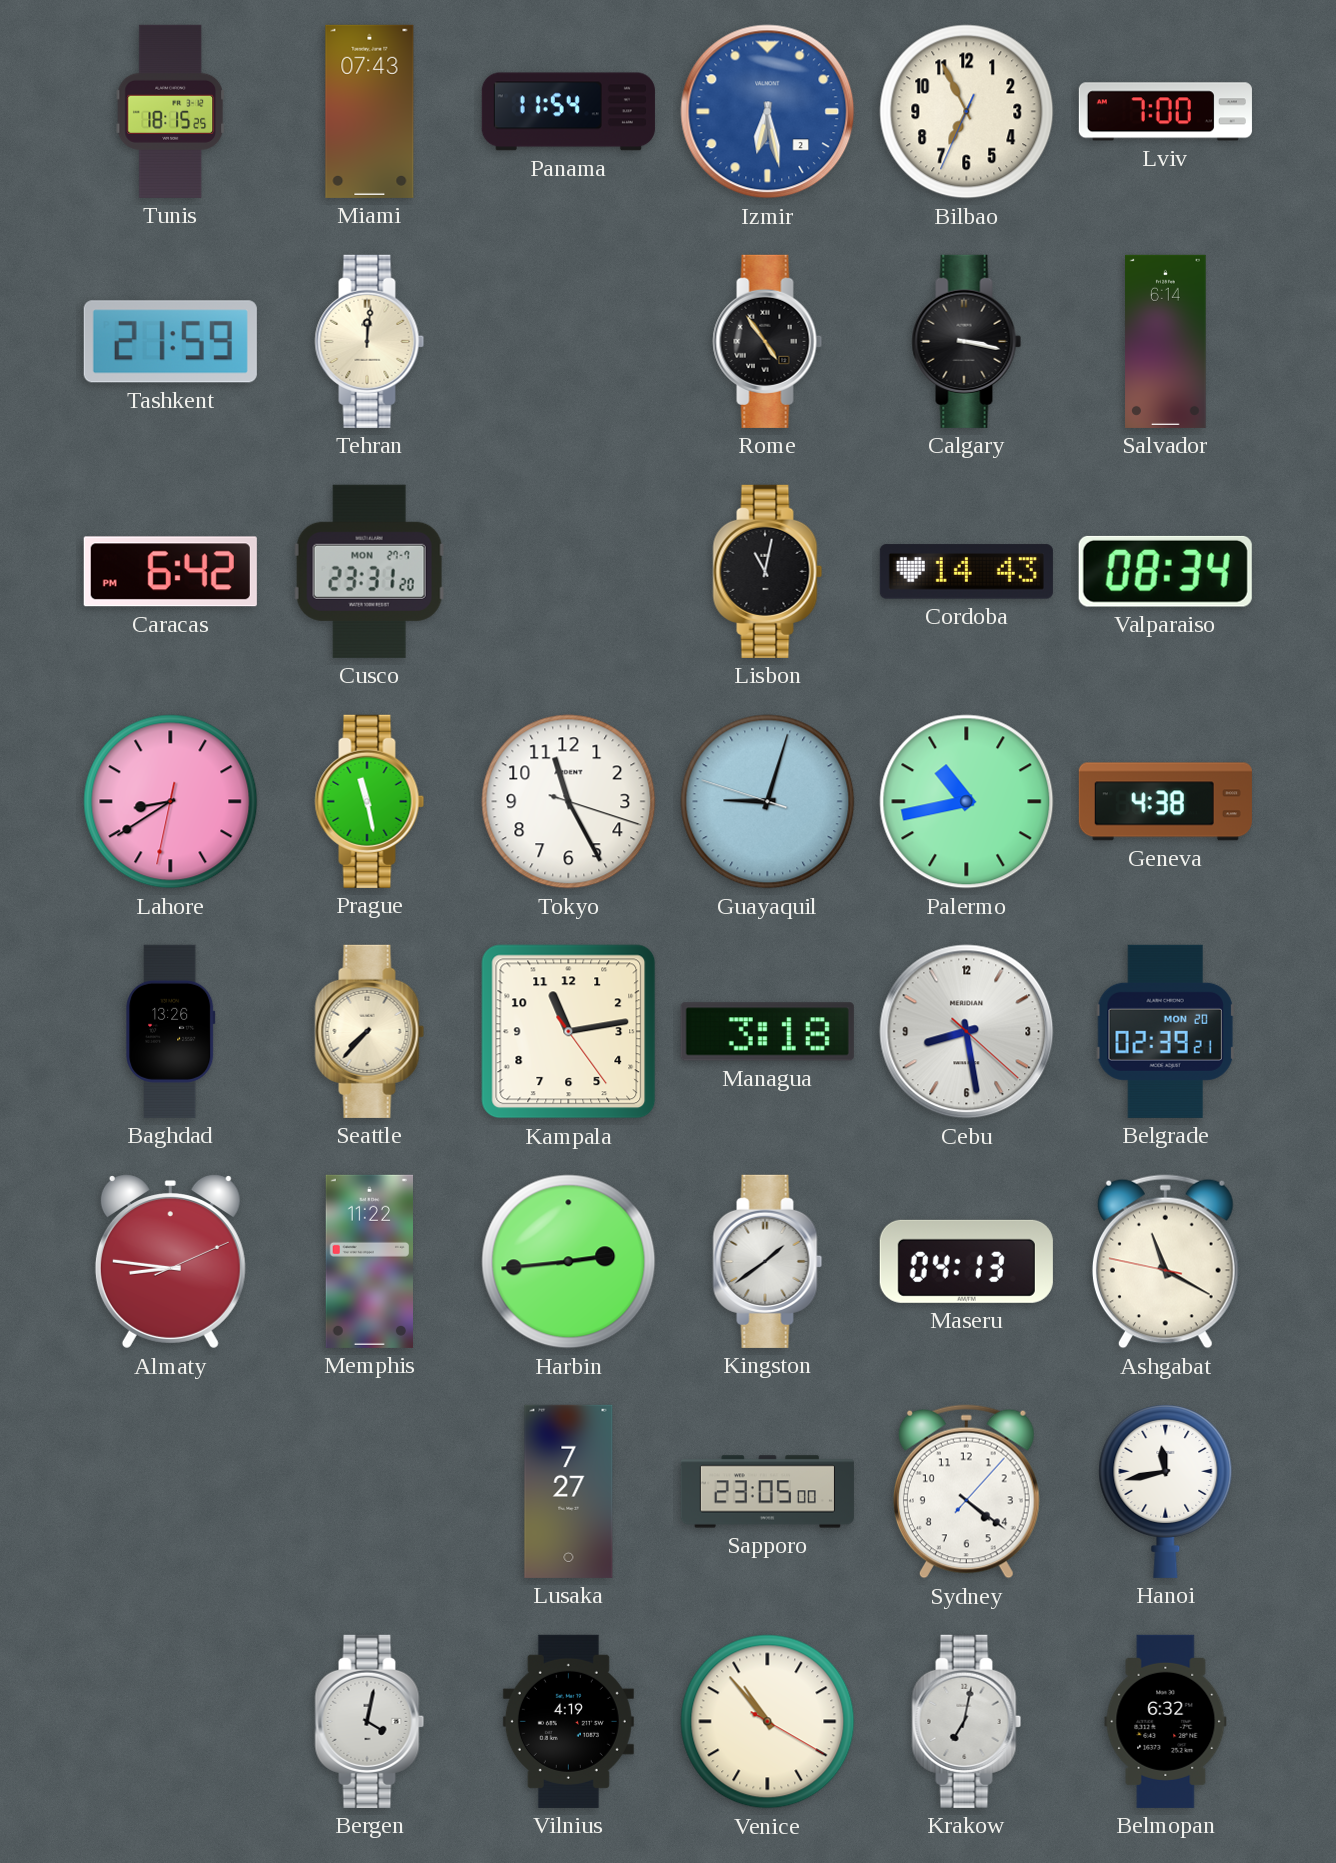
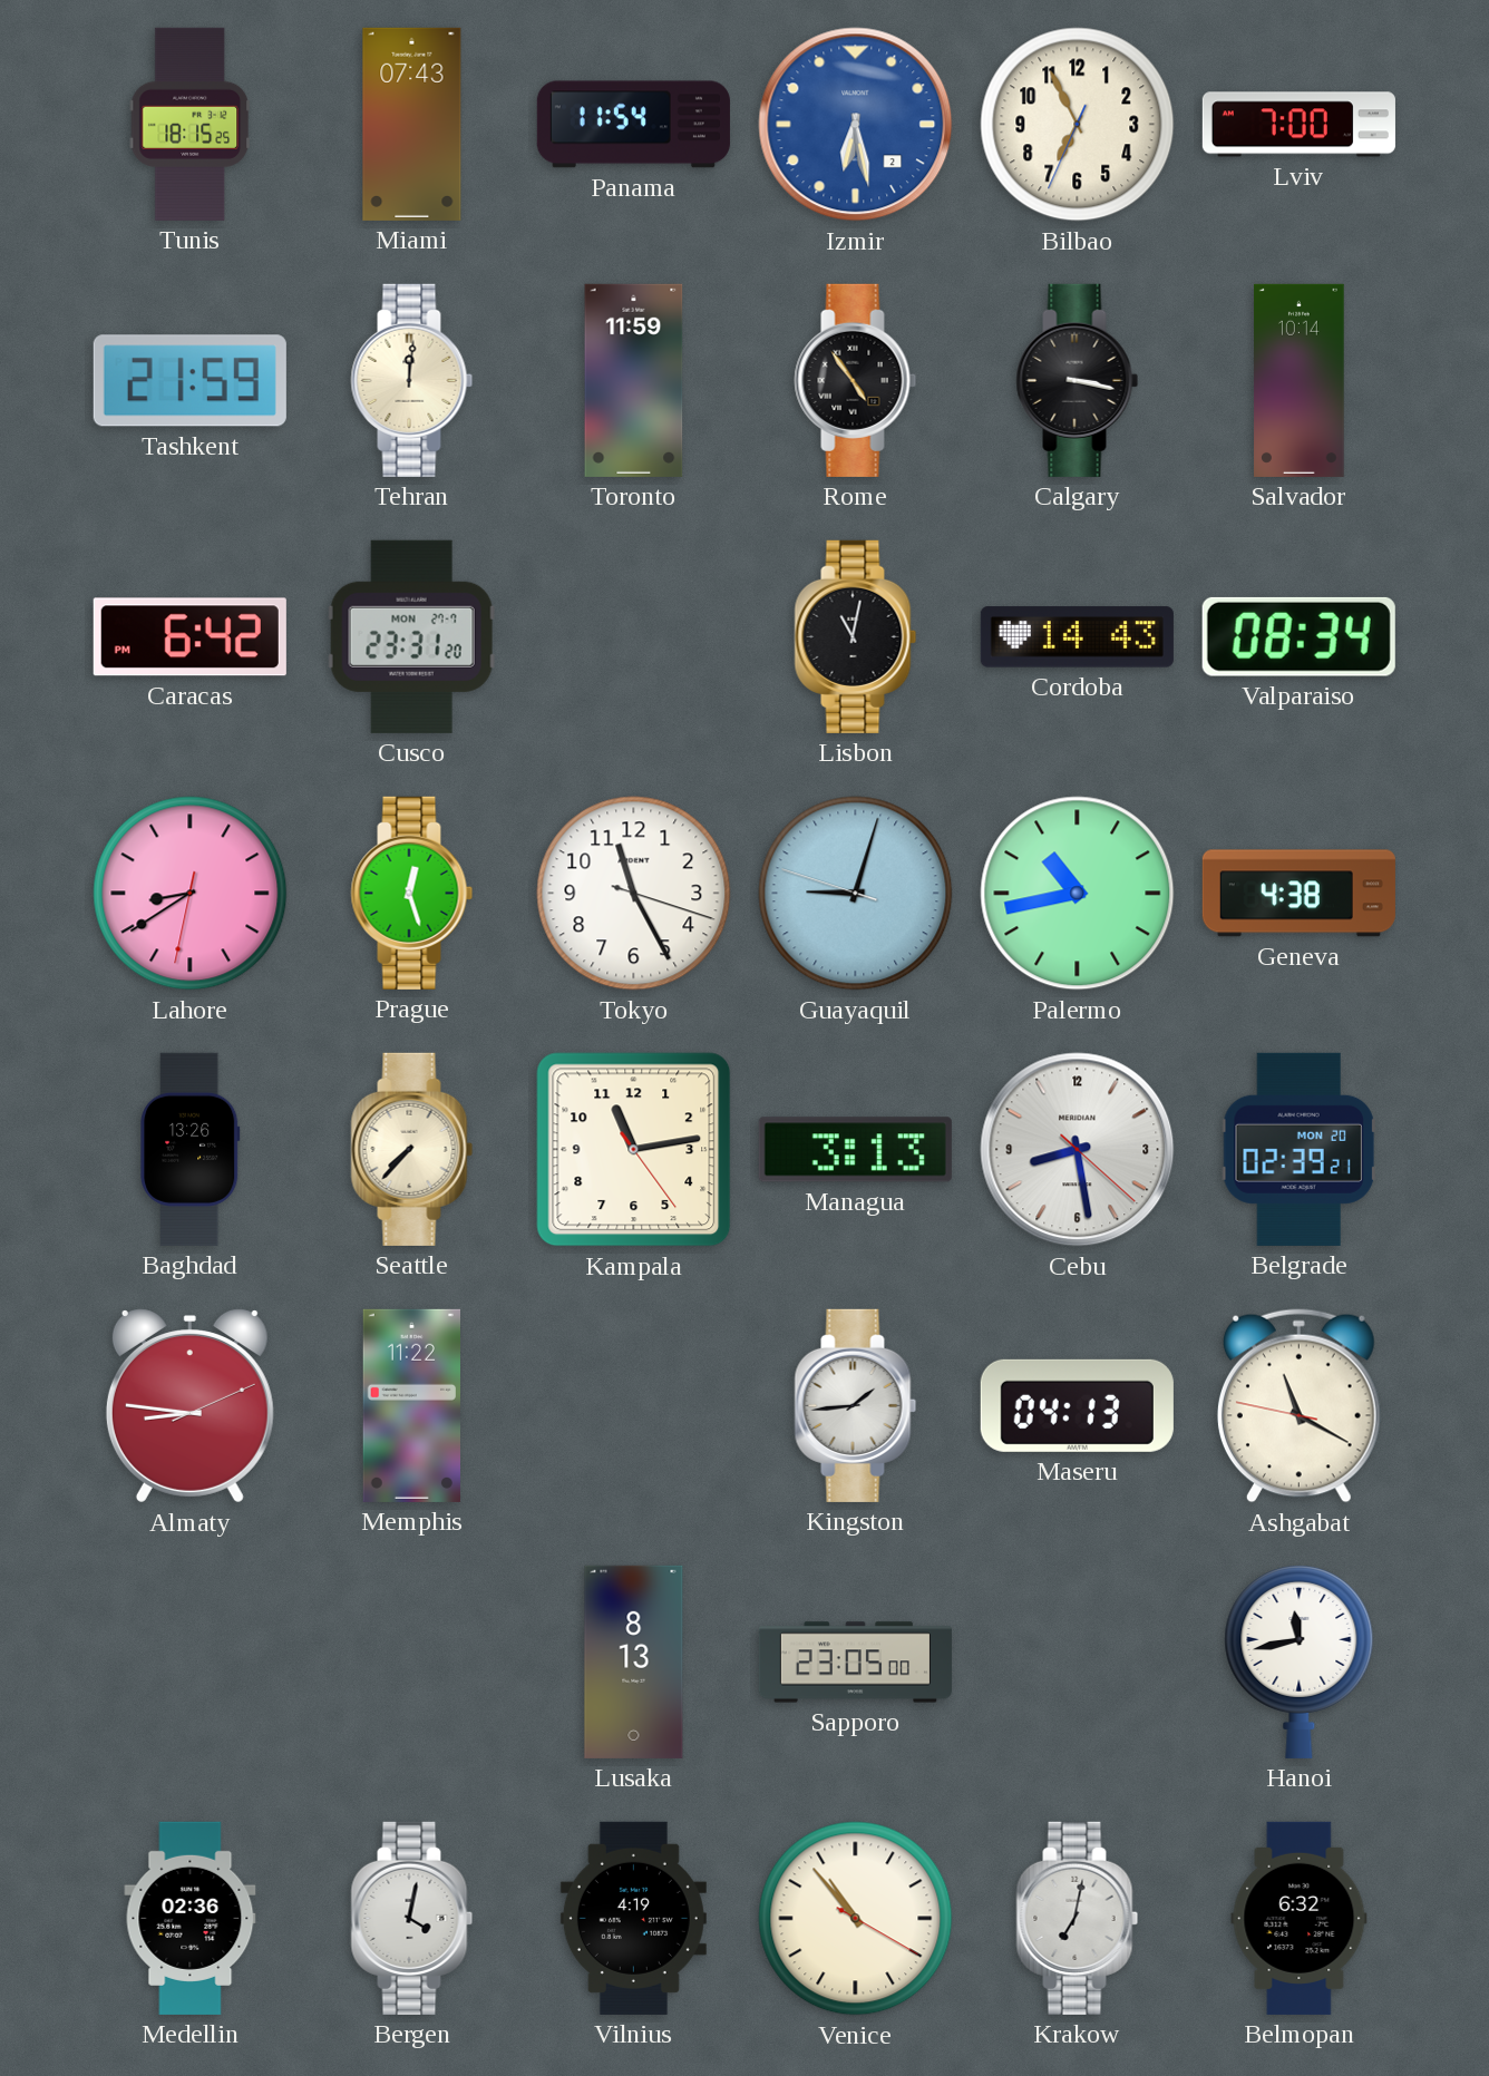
Toronto: none -> 11:59 (634, 380)
Salvador: 6:14 -> 10:14 (1300, 380)
Prague: 11:28 -> 12:27 (412, 893)
Managua: 3:18 -> 3:13 (855, 1150)
Harbin: 2:44 -> none (569, 1262)
Kingston: 1:39 -> 1:44 (856, 1405)
Lusaka: 7:27 -> 8:13 (634, 1661)
Sydney: 4:21 -> none (966, 1492)
Medellin: none -> 02:36 (191, 1918)
